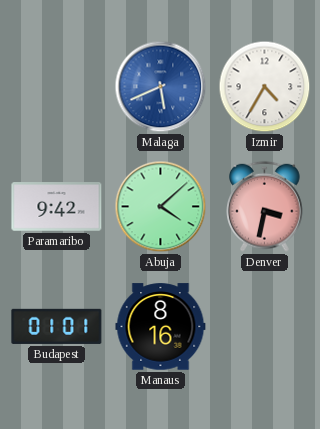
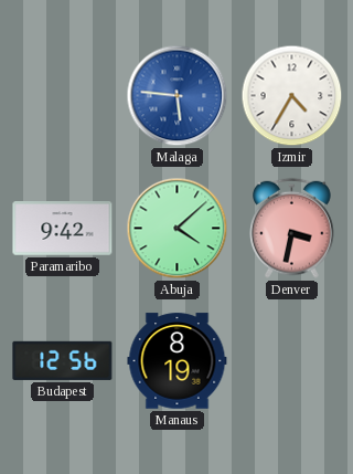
Malaga: 5:41 -> 5:46 (178, 96)
Budapest: 01:01 -> 12:56 (63, 360)
Manaus: 8:16 -> 8:19 (178, 361)
